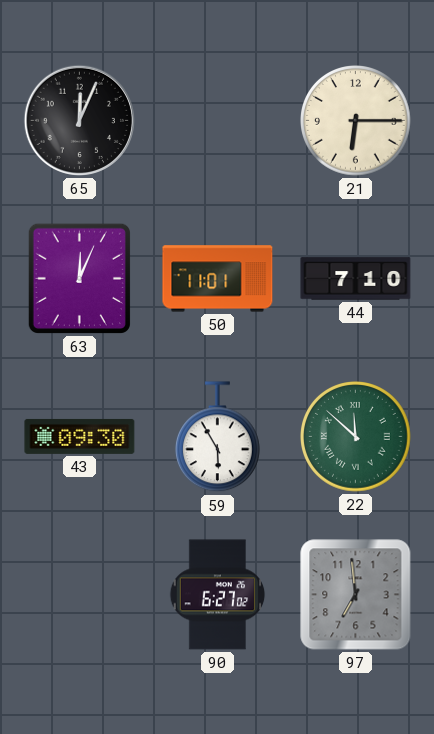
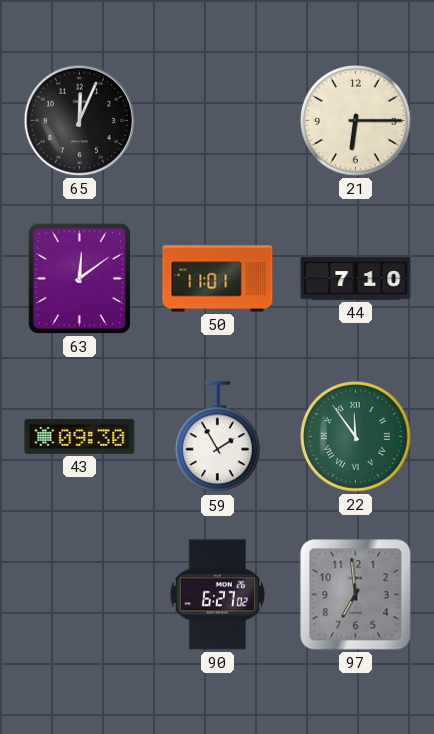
63: 12:04 -> 12:09 (79, 278)
59: 5:55 -> 1:55 (217, 437)
22: 11:52 -> 11:54 (356, 437)
